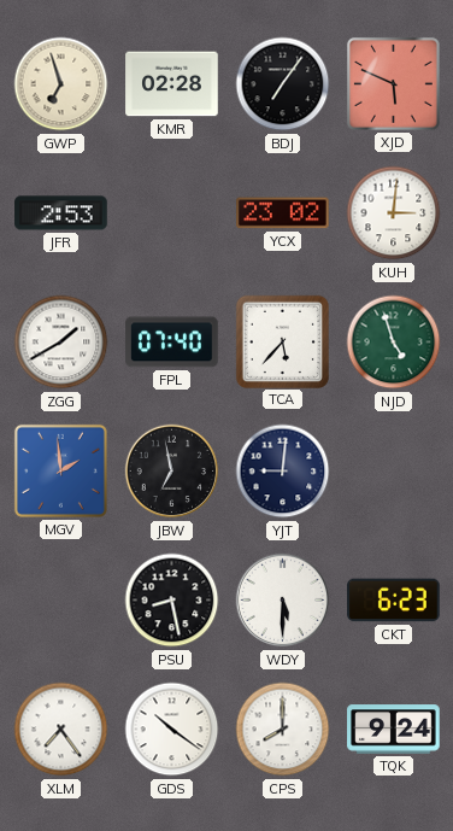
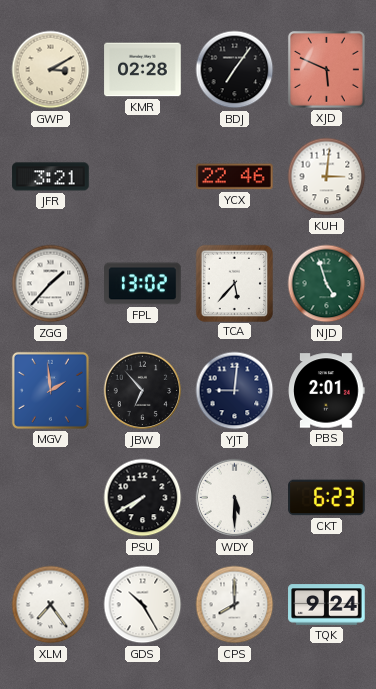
GWP: 6:57 -> 3:10 (51, 70)
JFR: 2:53 -> 3:21 (51, 177)
YCX: 23:02 -> 22:46 (235, 177)
ZGG: 1:40 -> 1:37 (51, 284)
FPL: 07:40 -> 13:02 (143, 284)
JBW: 6:58 -> 6:53 (143, 391)
PBS: none -> 2:01 (327, 391)
PSU: 8:28 -> 7:40 (143, 498)
GDS: 10:21 -> 10:25 (143, 605)
